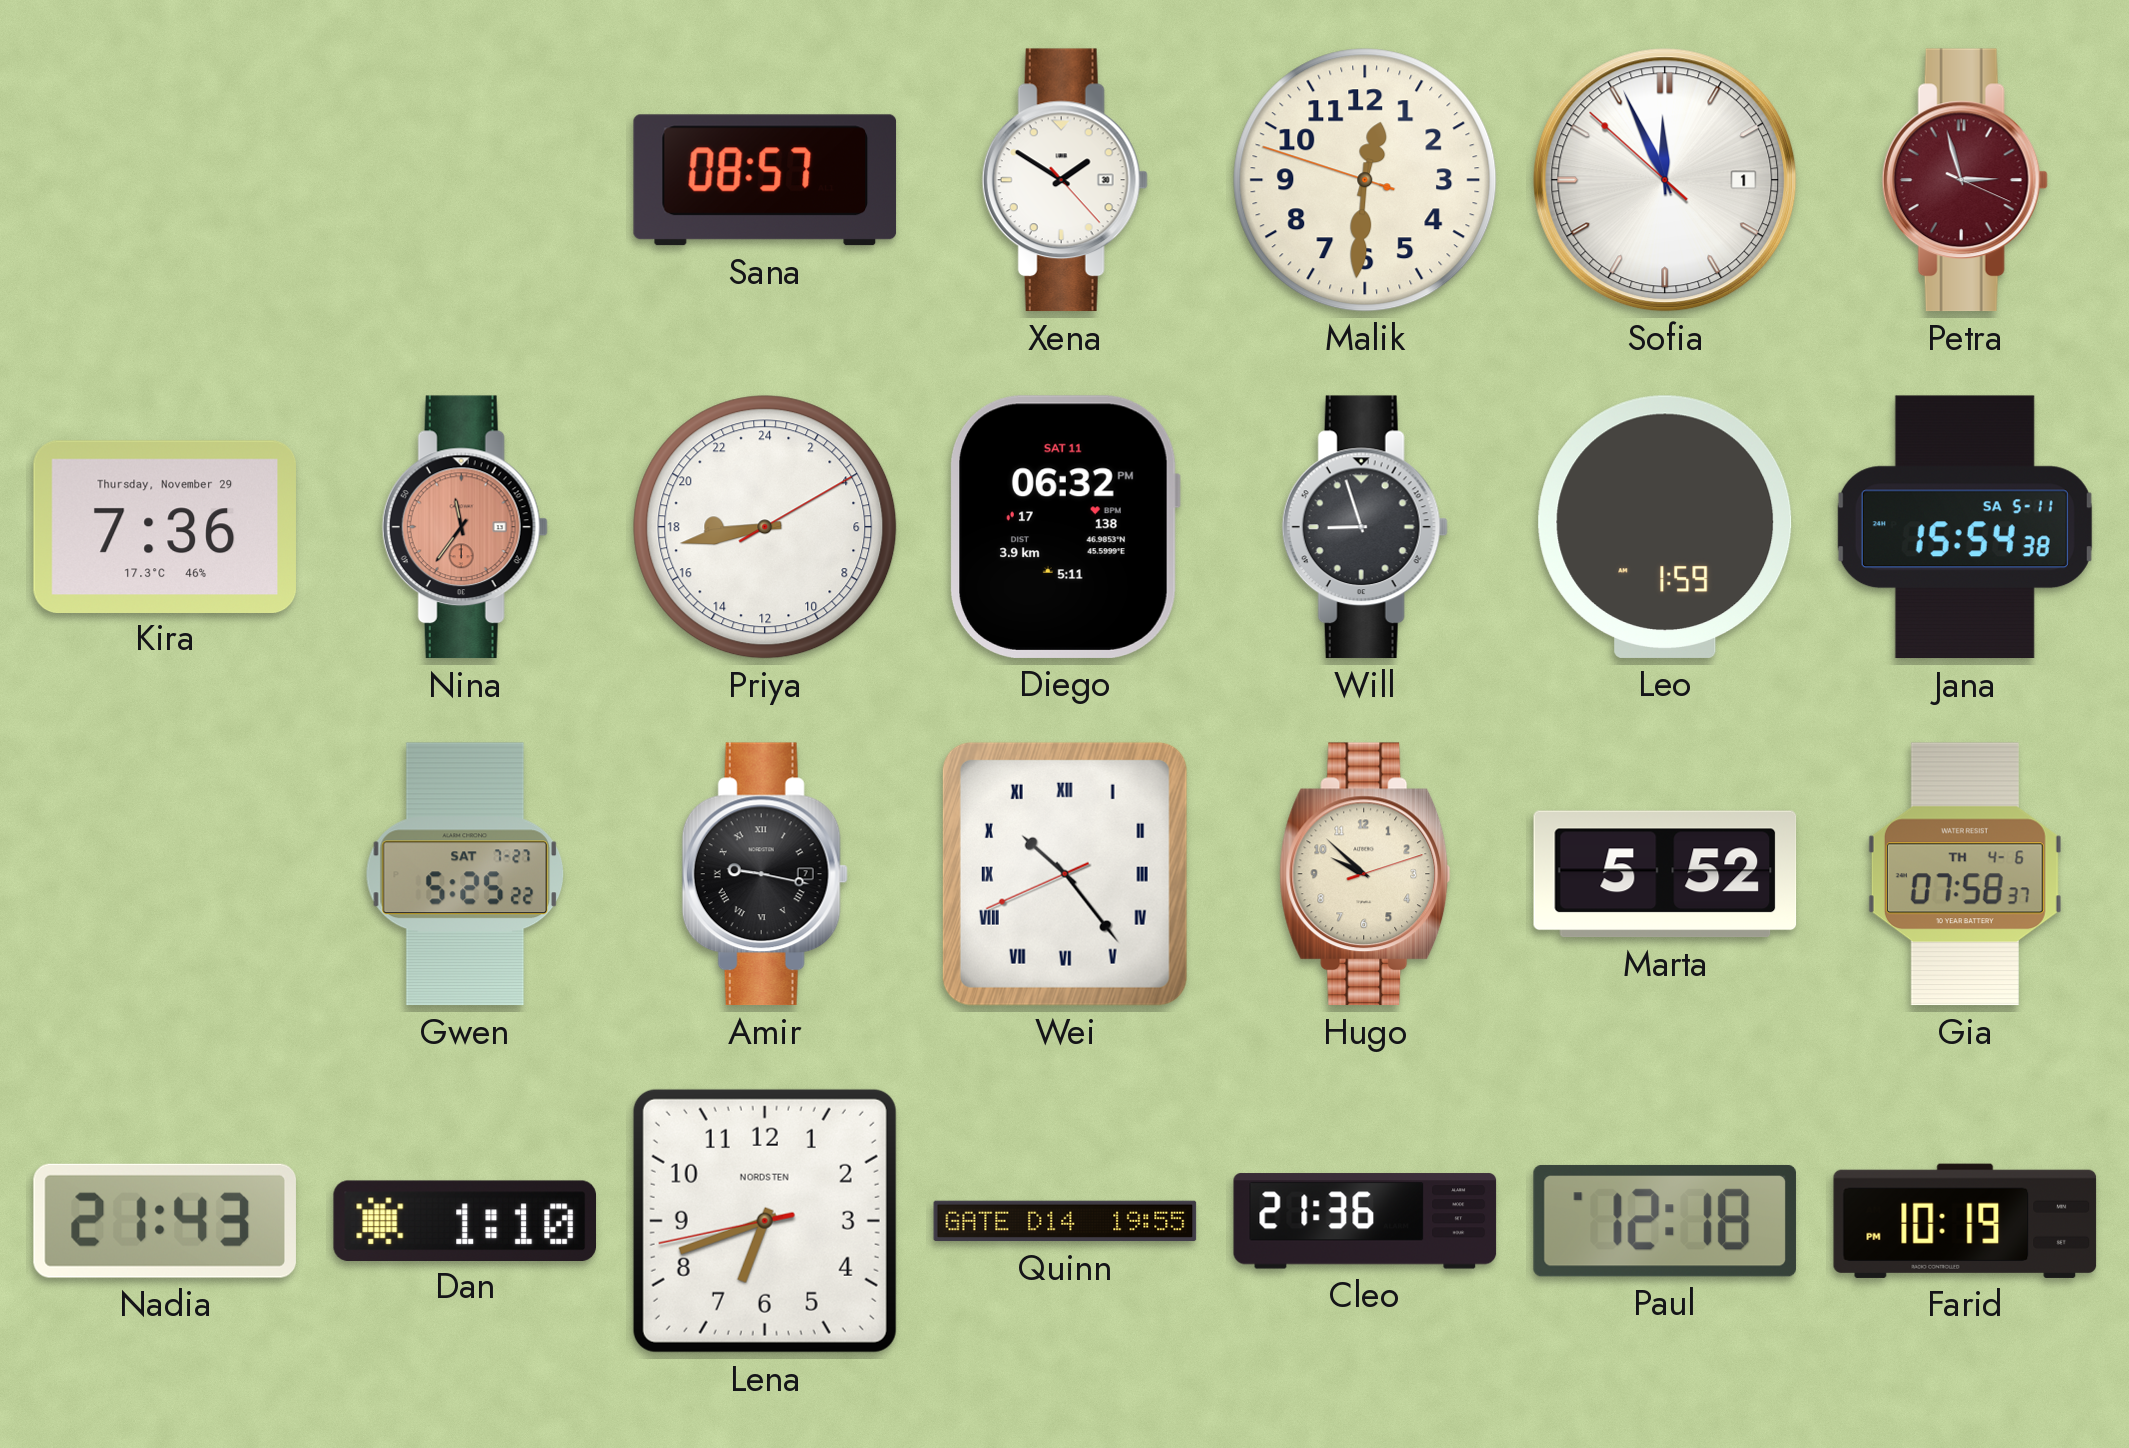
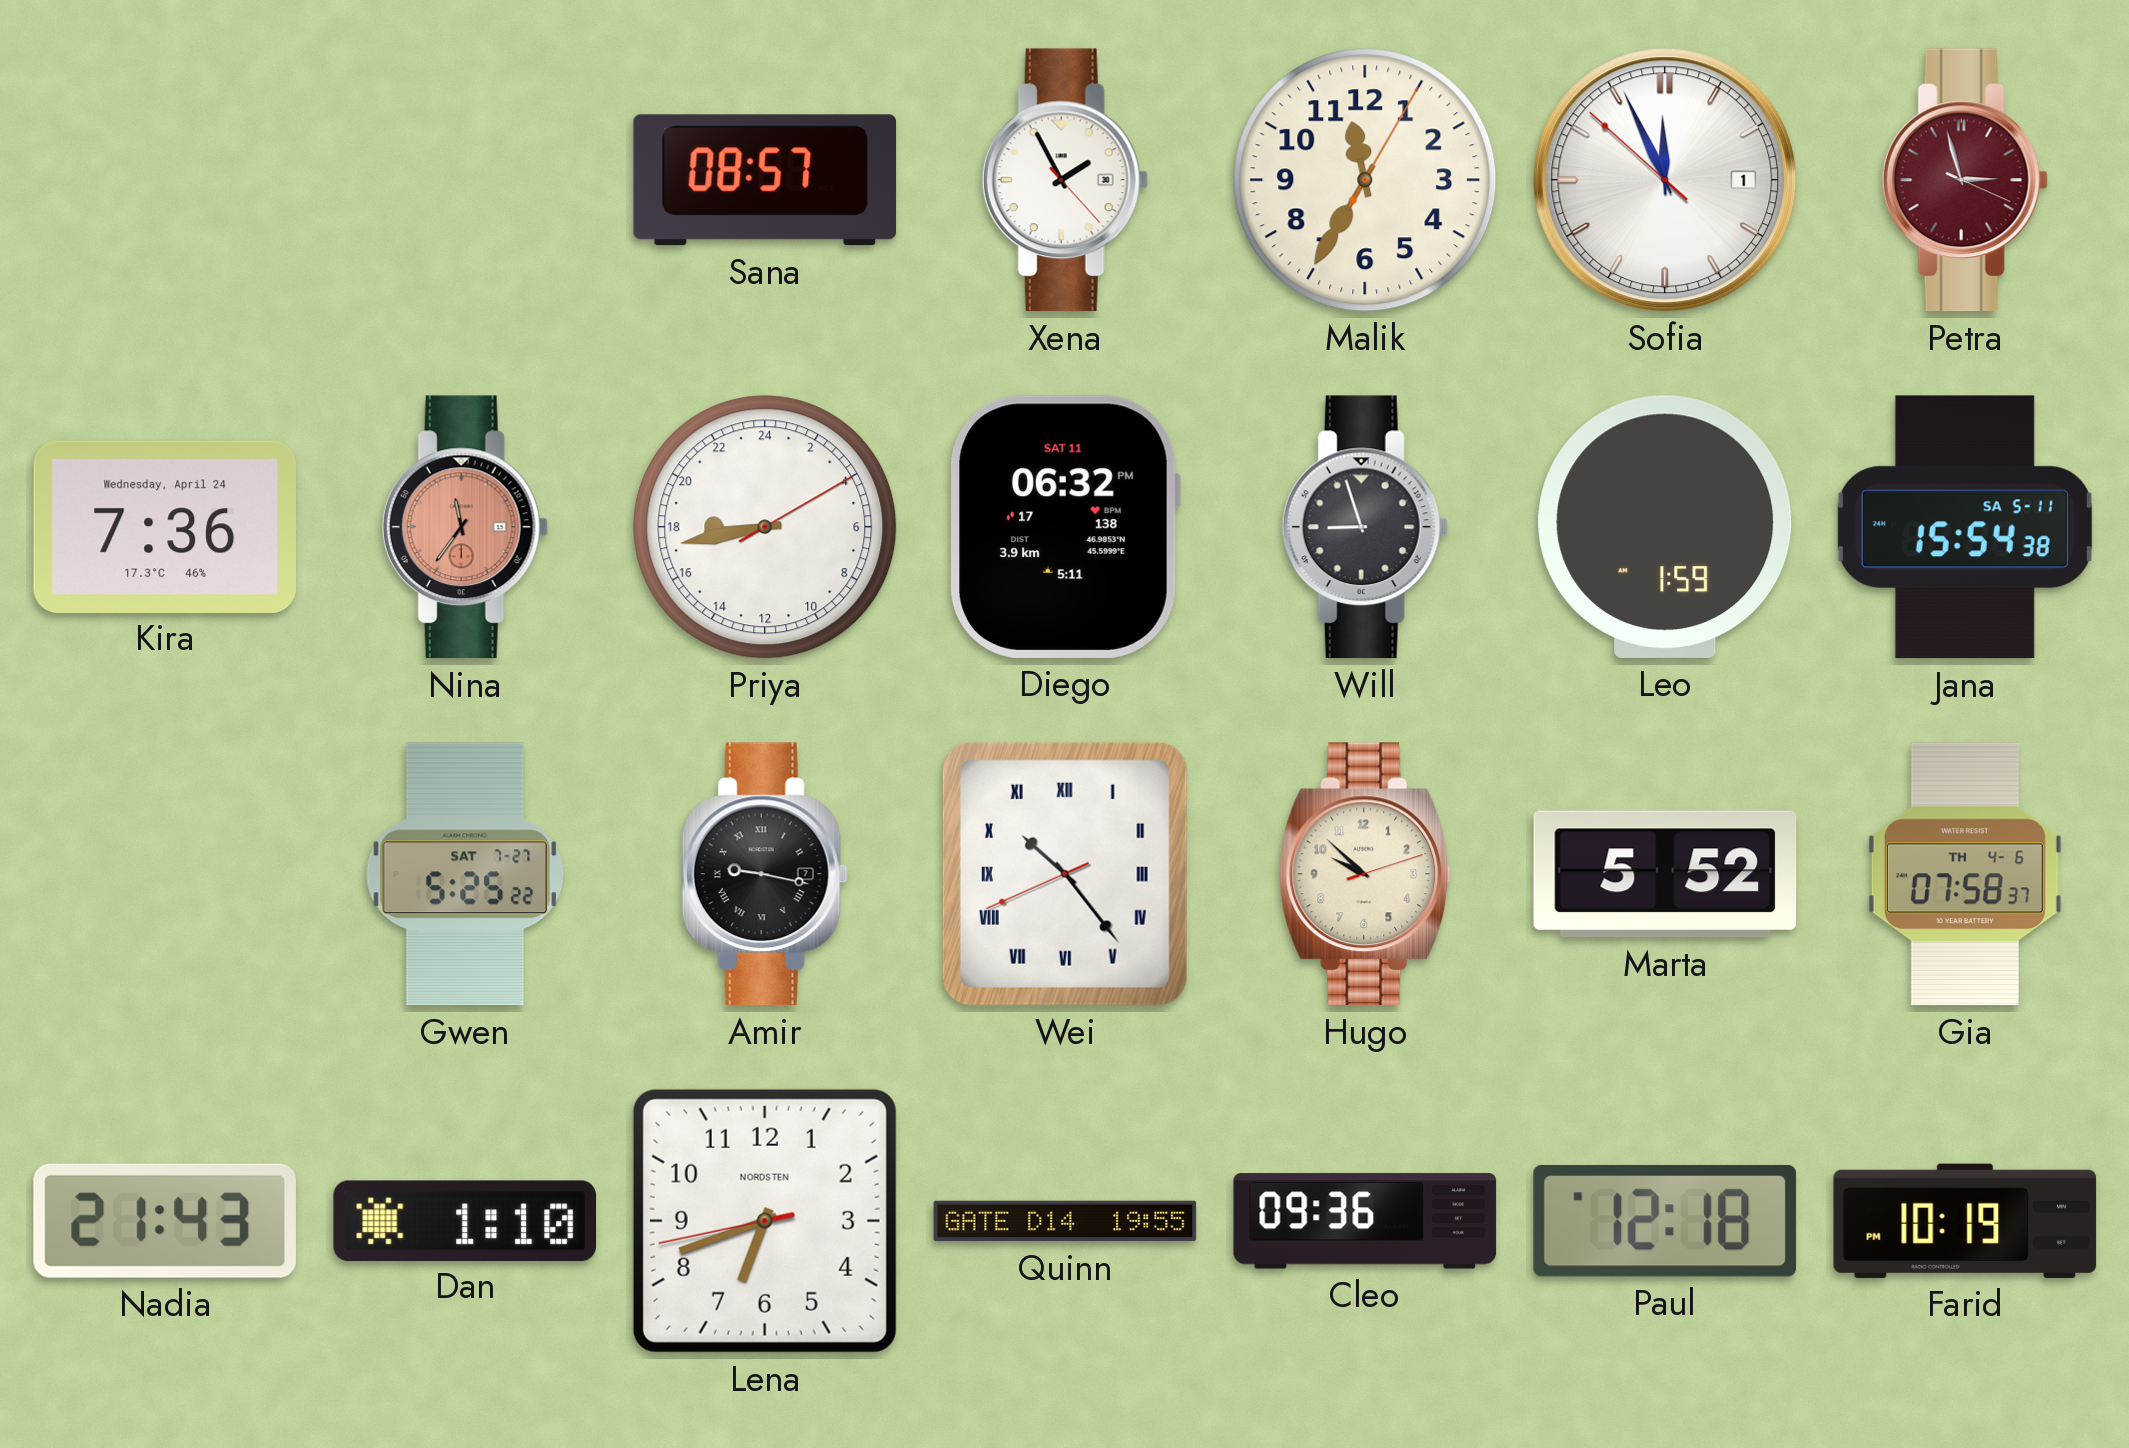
Xena: 1:50 -> 1:55 (1065, 180)
Malik: 12:30 -> 11:35 (1365, 180)
Kira date: Thursday, November 29 -> Wednesday, April 24 (165, 526)
Cleo: 21:36 -> 09:36 (1365, 1221)
